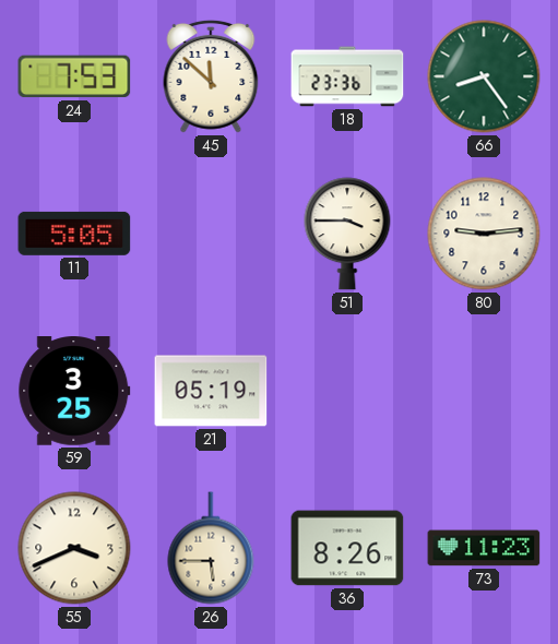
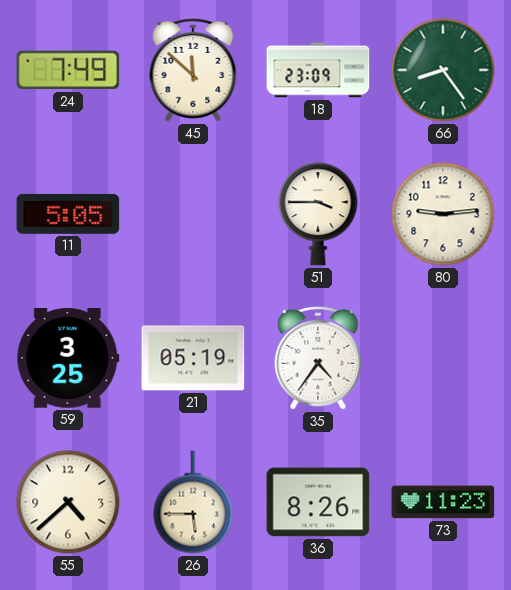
24: 7:53 -> 7:49 (68, 70)
18: 23:36 -> 23:09 (318, 70)
35: none -> 4:36 (318, 358)
55: 3:41 -> 4:38 (68, 502)
